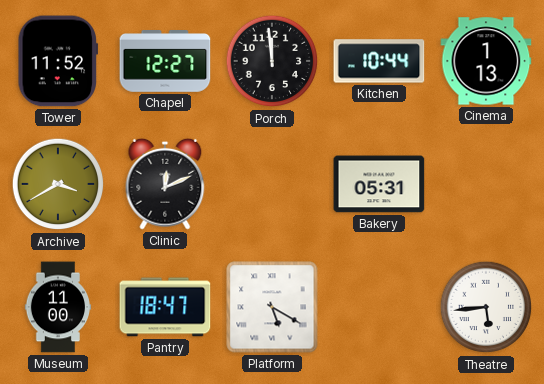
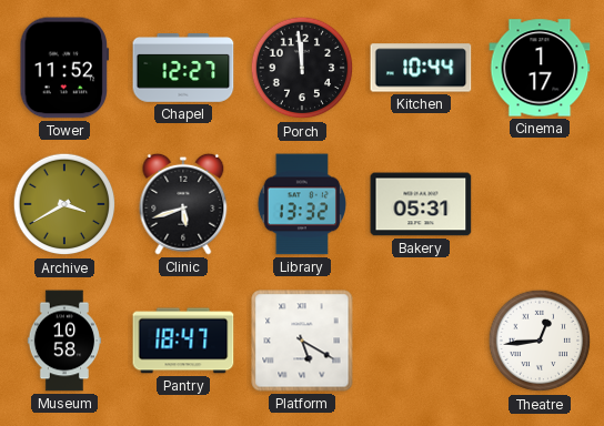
Cinema: 1:13 -> 1:17 (540, 68)
Clinic: 12:11 -> 5:42 (183, 204)
Library: none -> 13:32 (301, 204)
Museum: 11:00 -> 10:58 (64, 341)
Theatre: 5:44 -> 12:44 (540, 341)
